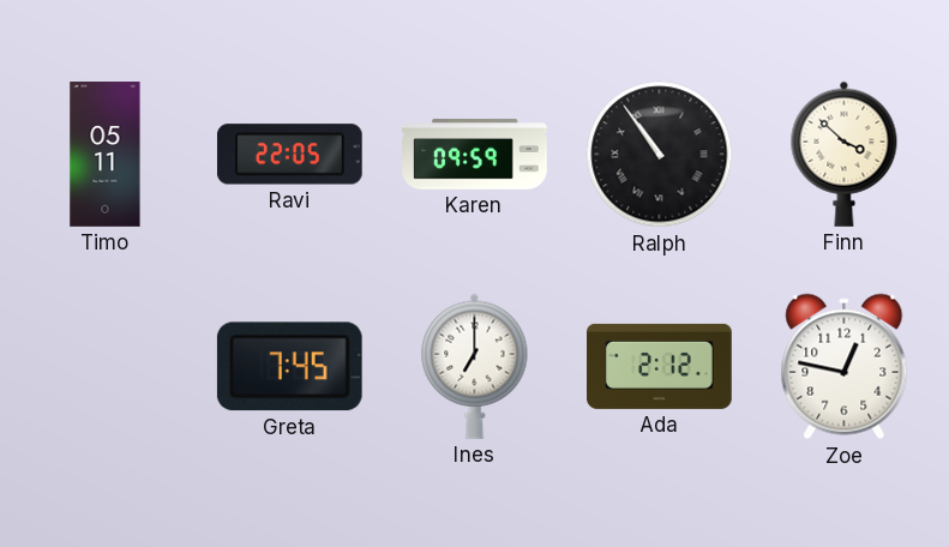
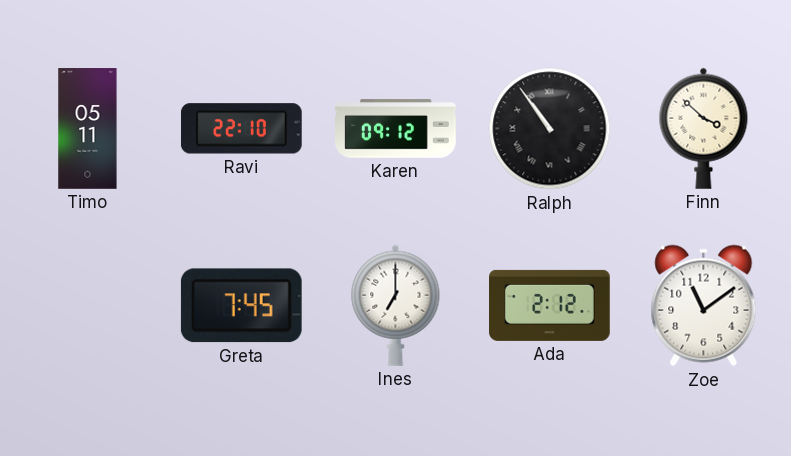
Ravi: 22:05 -> 22:10 (241, 129)
Karen: 09:59 -> 09:12 (396, 129)
Zoe: 12:47 -> 11:09 (704, 306)
